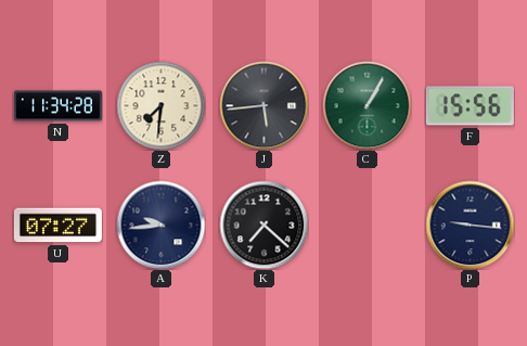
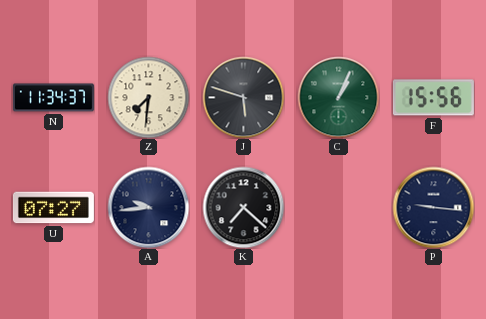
N: 11:34:28 -> 11:34:37 (53, 98)
J: 5:44 -> 5:48 (243, 97)
C: 1:05 -> 1:04 (338, 97)
